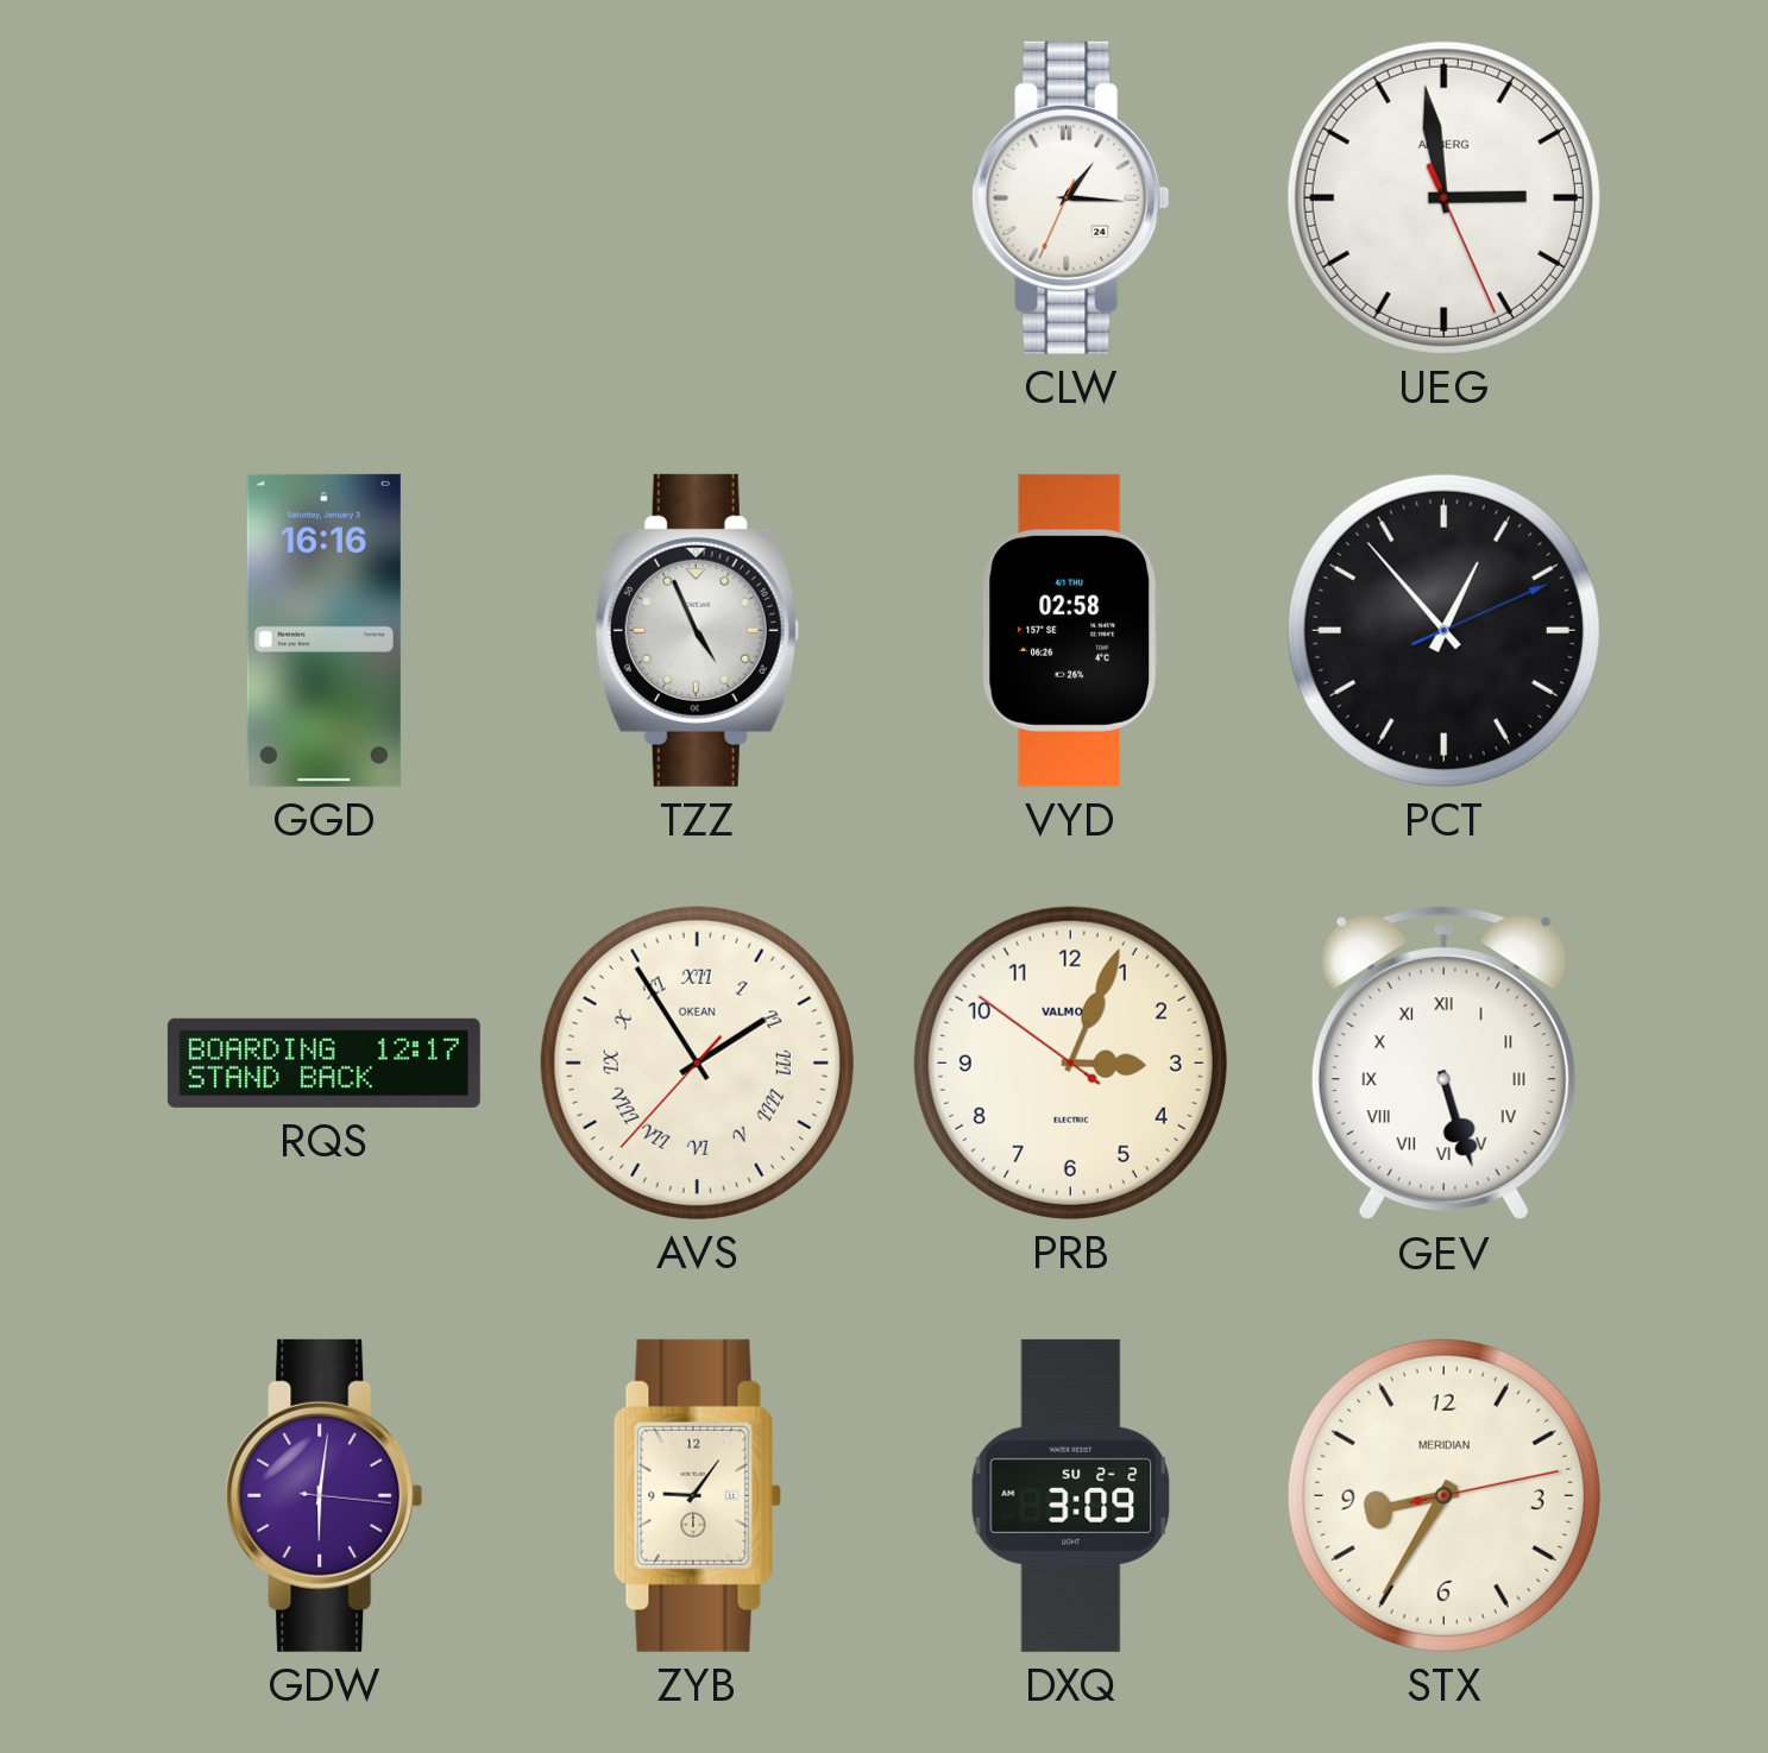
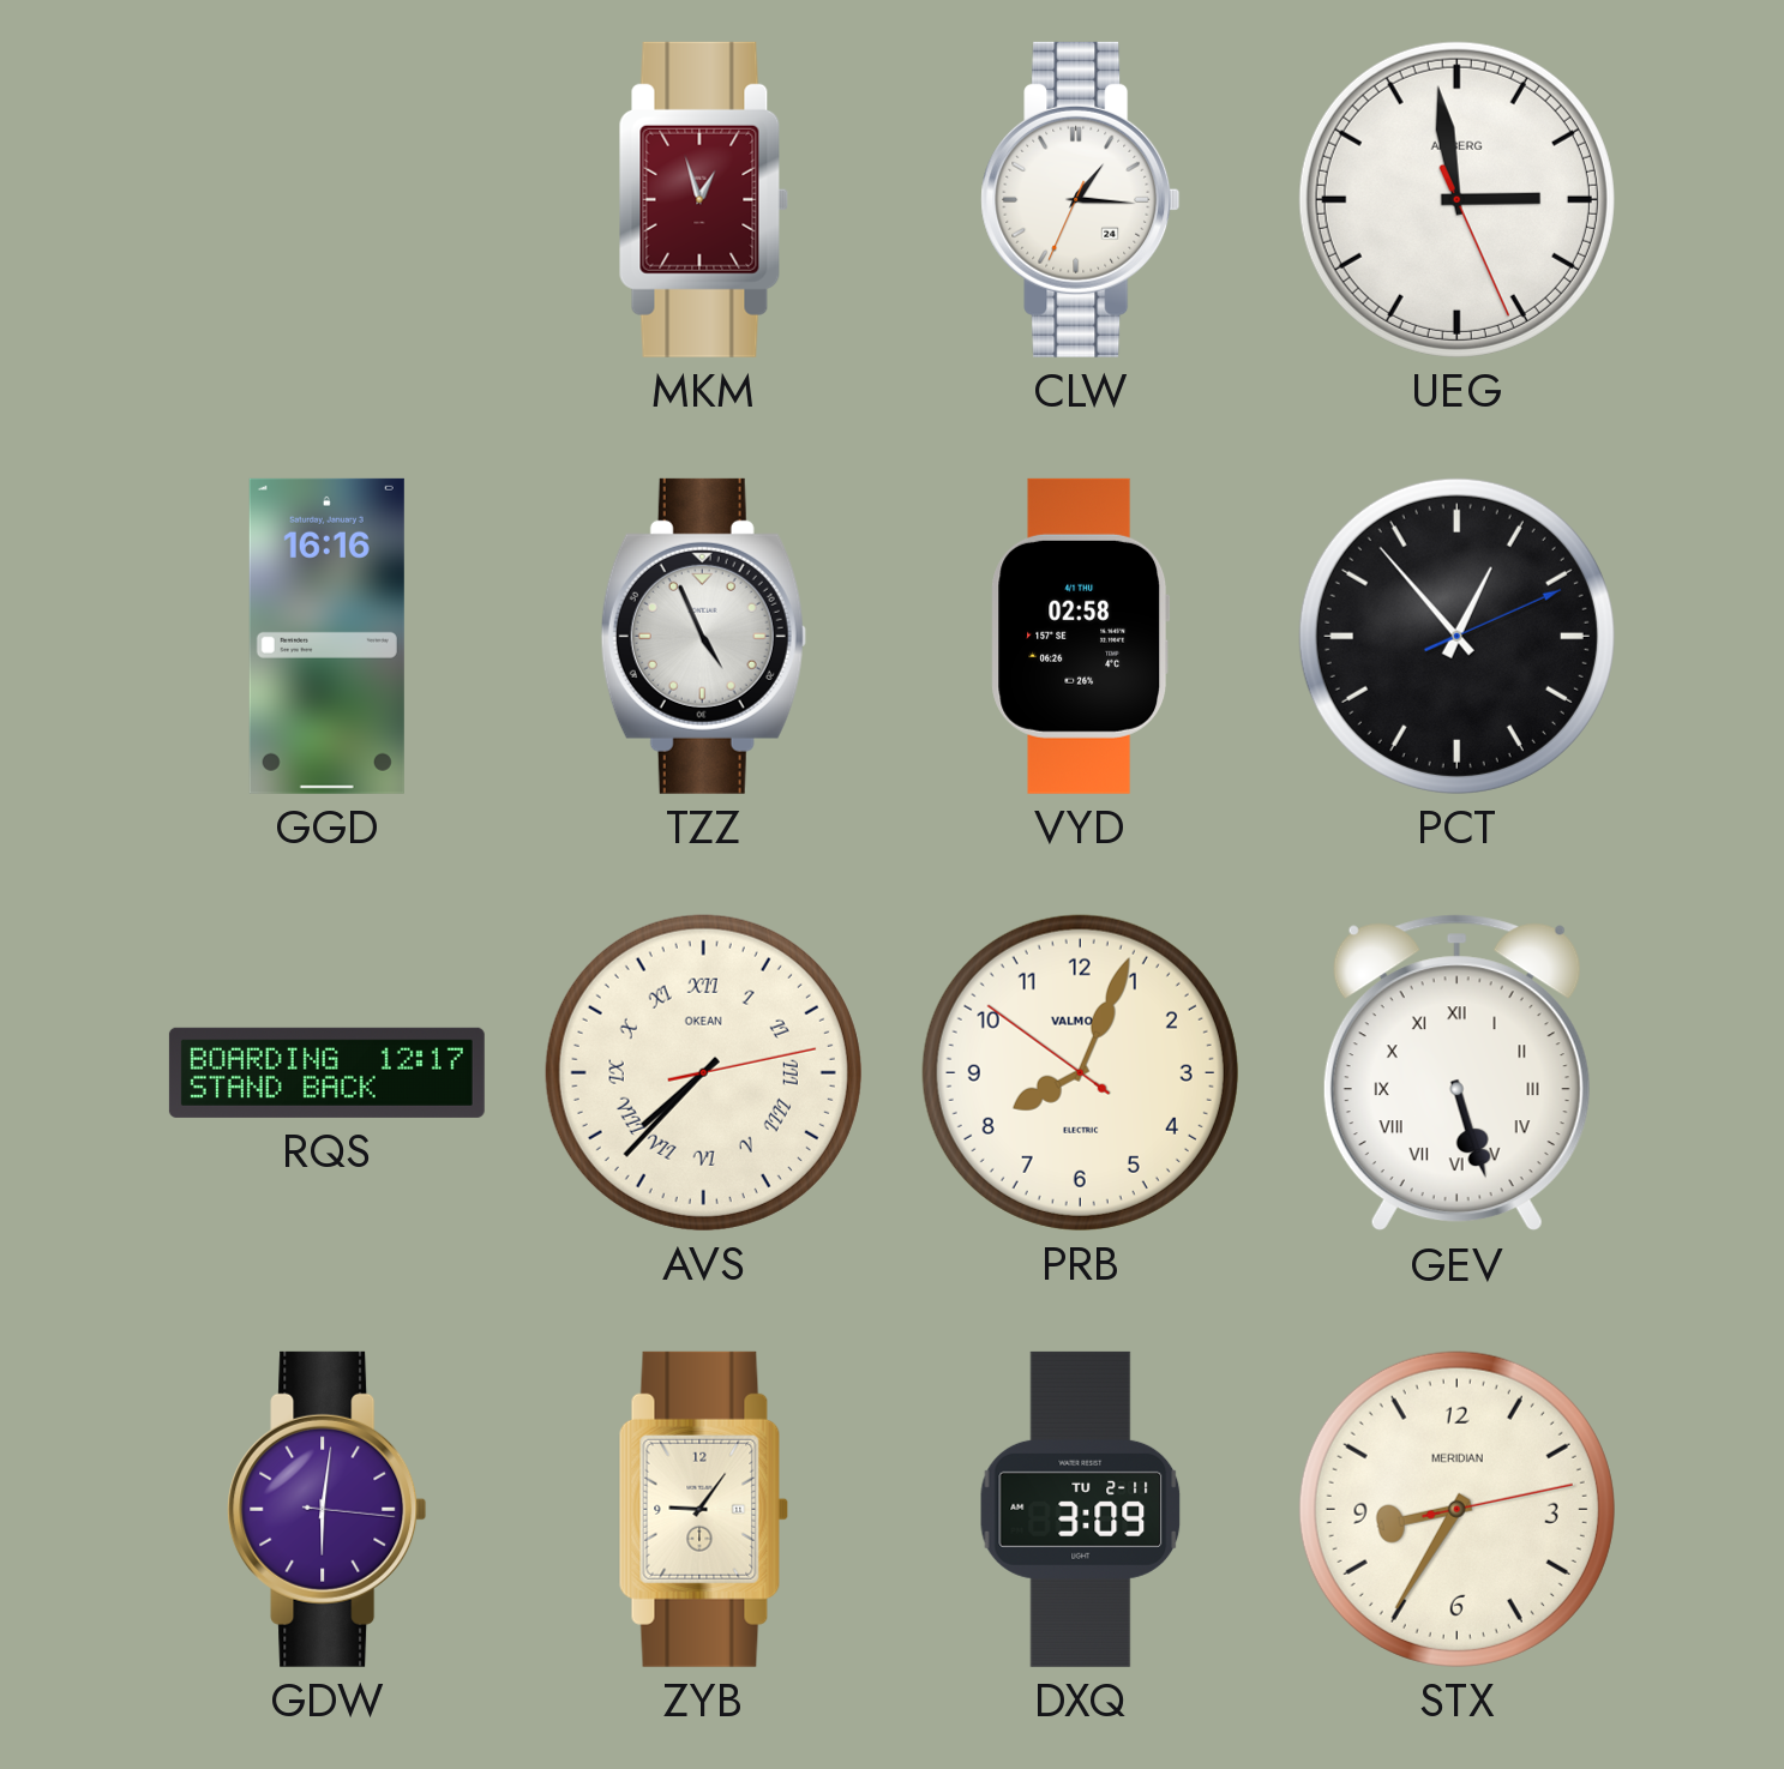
MKM: none -> 12:57 (703, 199)
AVS: 1:54 -> 7:37 (703, 1072)
PRB: 3:03 -> 8:03 (1080, 1072)
DXQ date: SU 2-2 -> TU 2-11 (1081, 1509)
